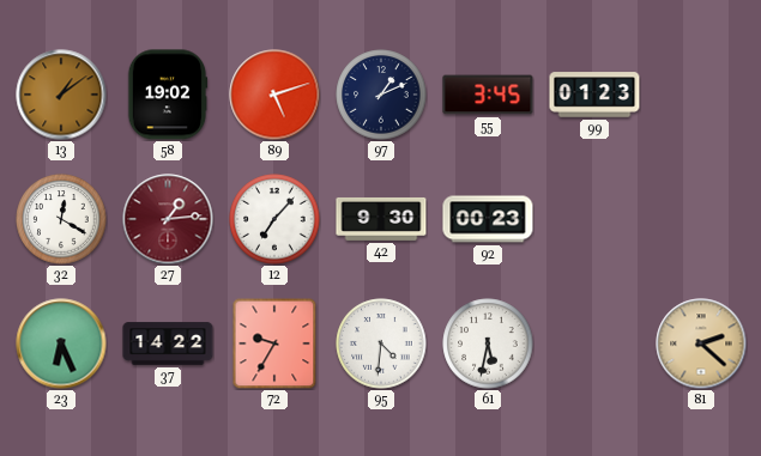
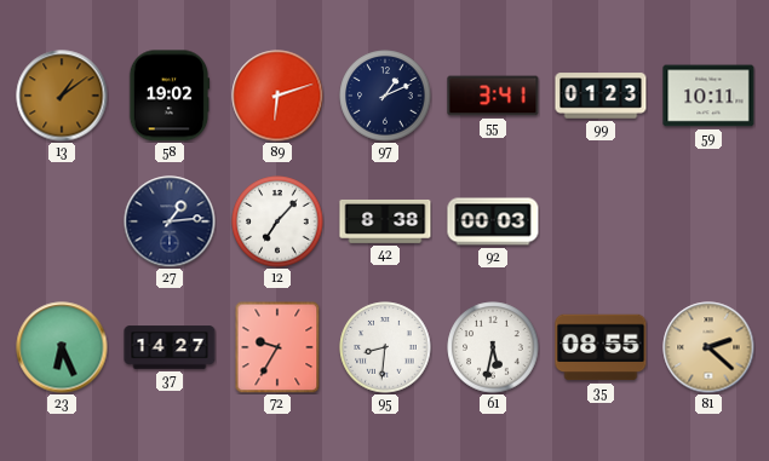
89: 5:12 -> 6:12 (277, 96)
55: 3:45 -> 3:41 (493, 96)
59: none -> 10:11 (708, 96)
32: 12:20 -> none (61, 219)
27 dial: burgundy -> navy (170, 221)
42: 9:30 -> 8:38 (385, 221)
92: 00:23 -> 00:03 (493, 221)
37: 14:22 -> 14:27 (170, 347)
95: 4:31 -> 8:31 (385, 347)
35: none -> 08:55 (601, 347)
